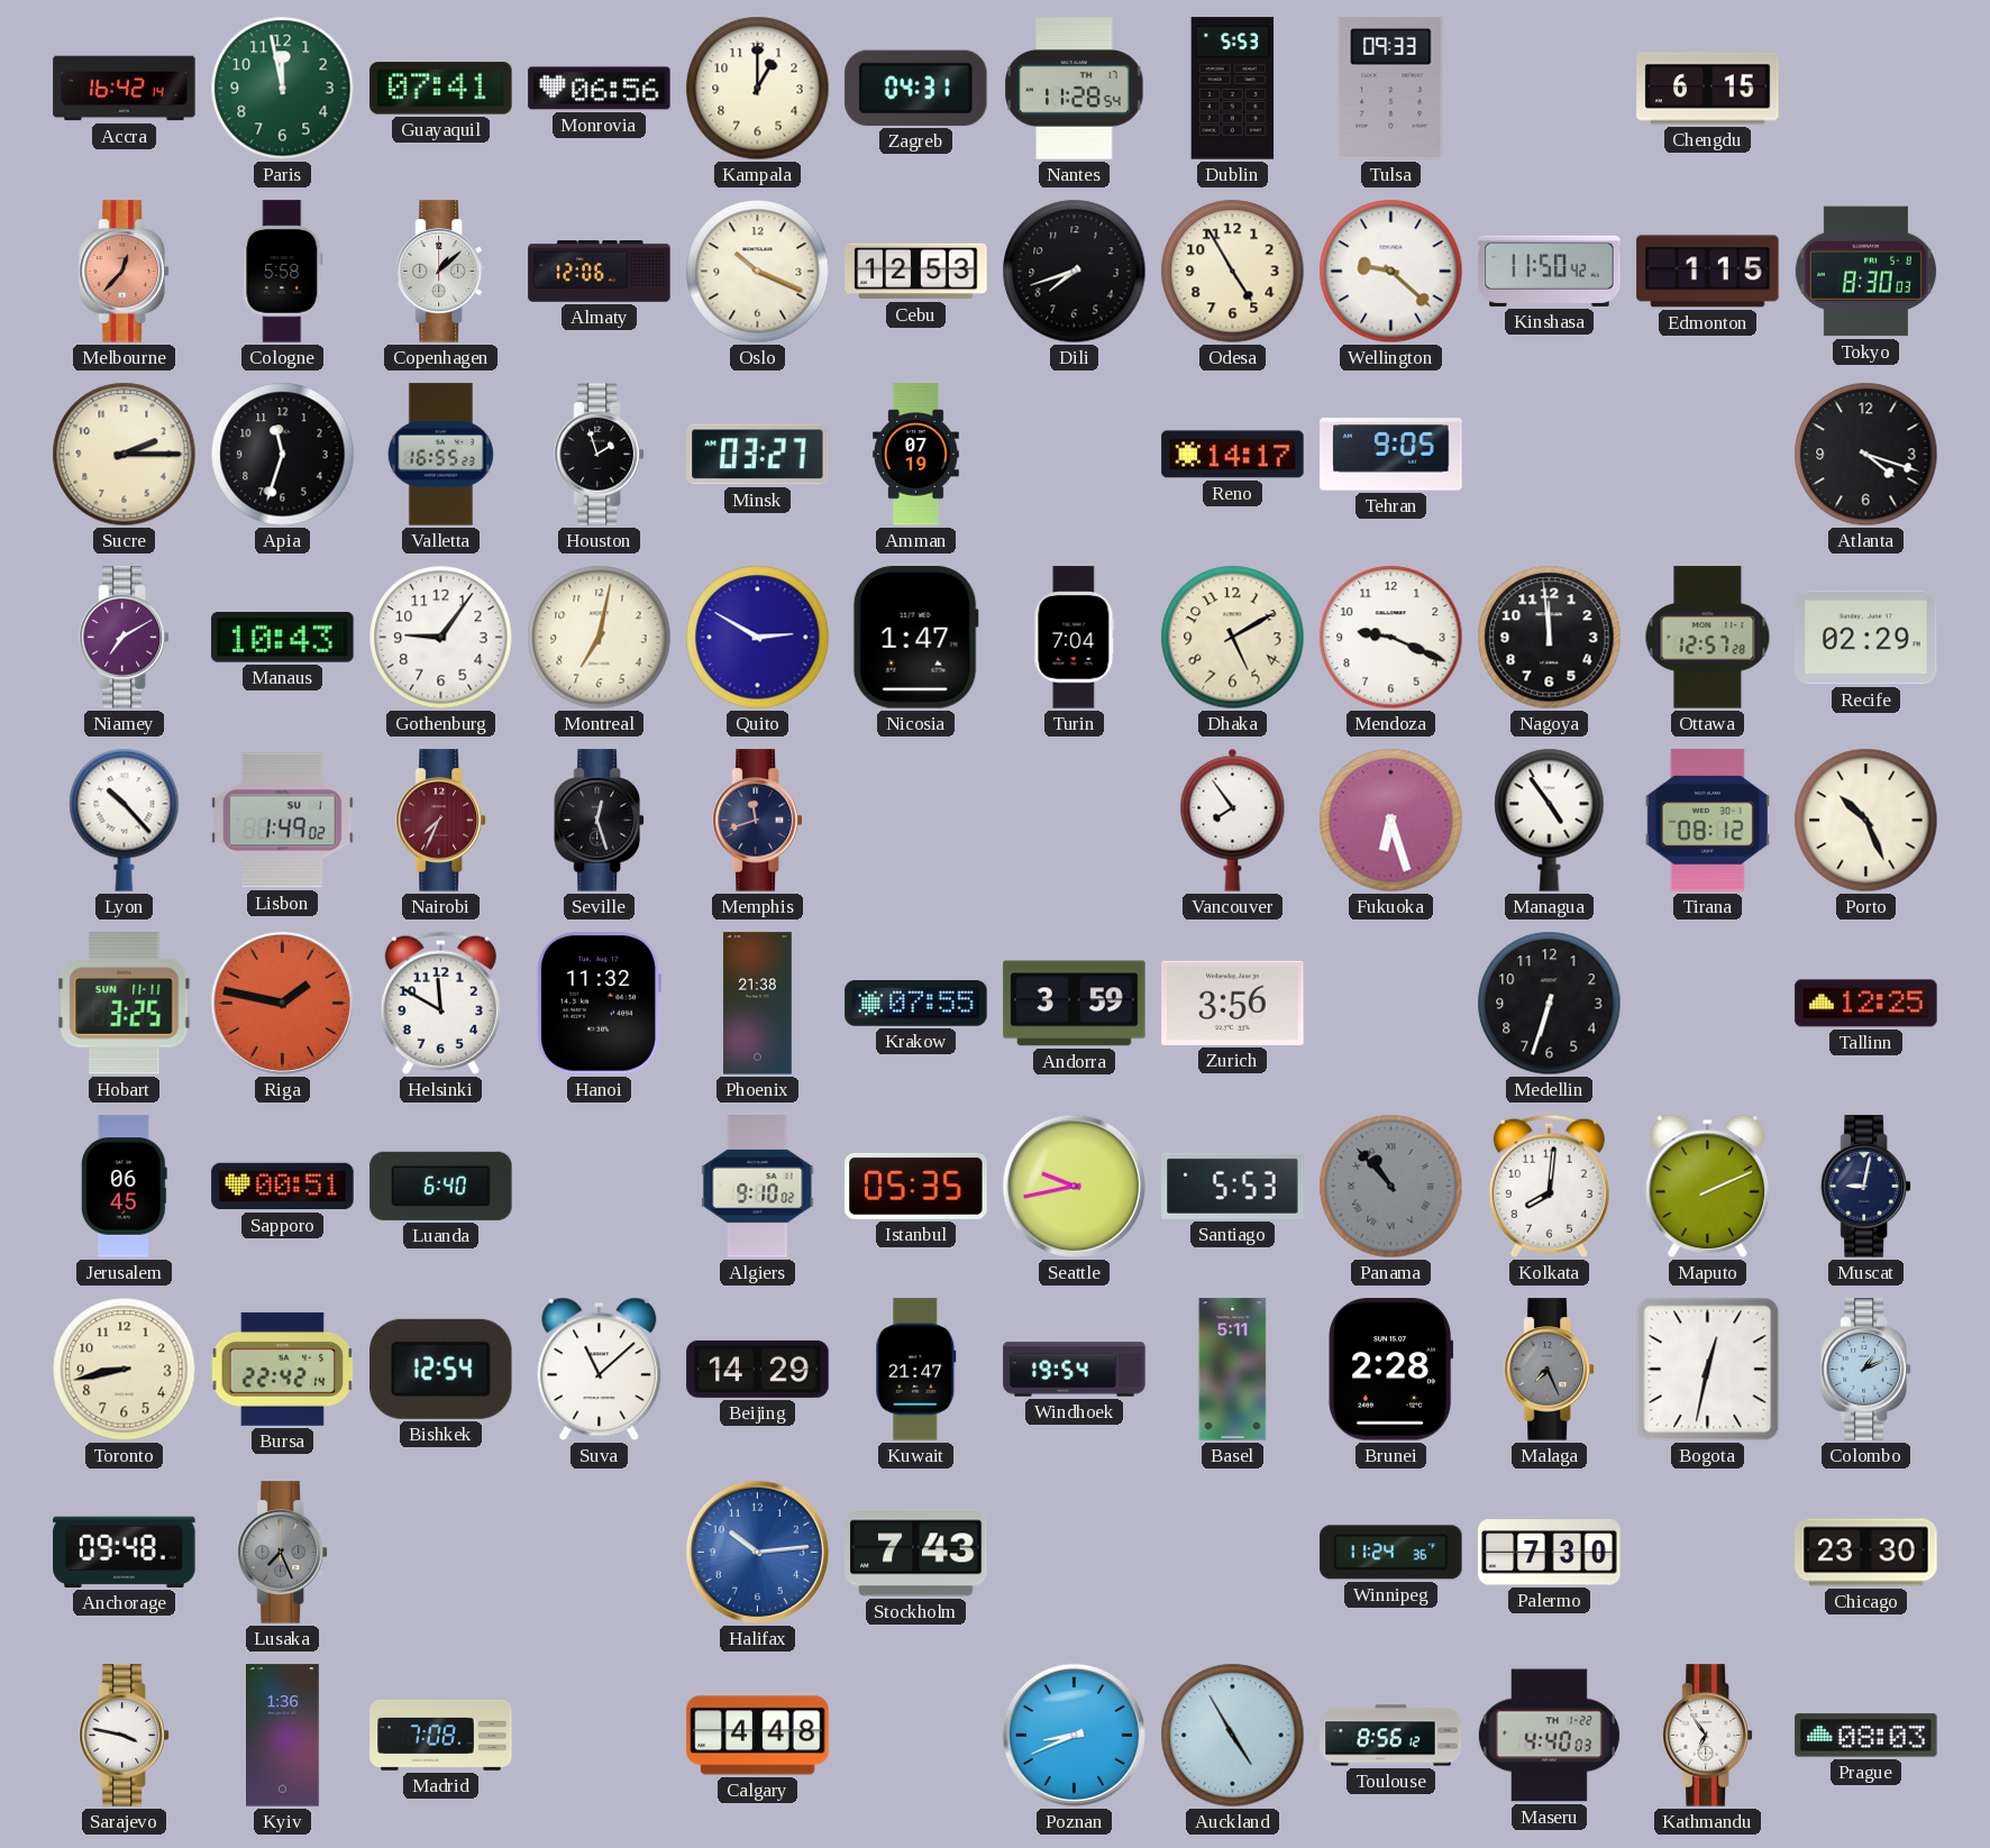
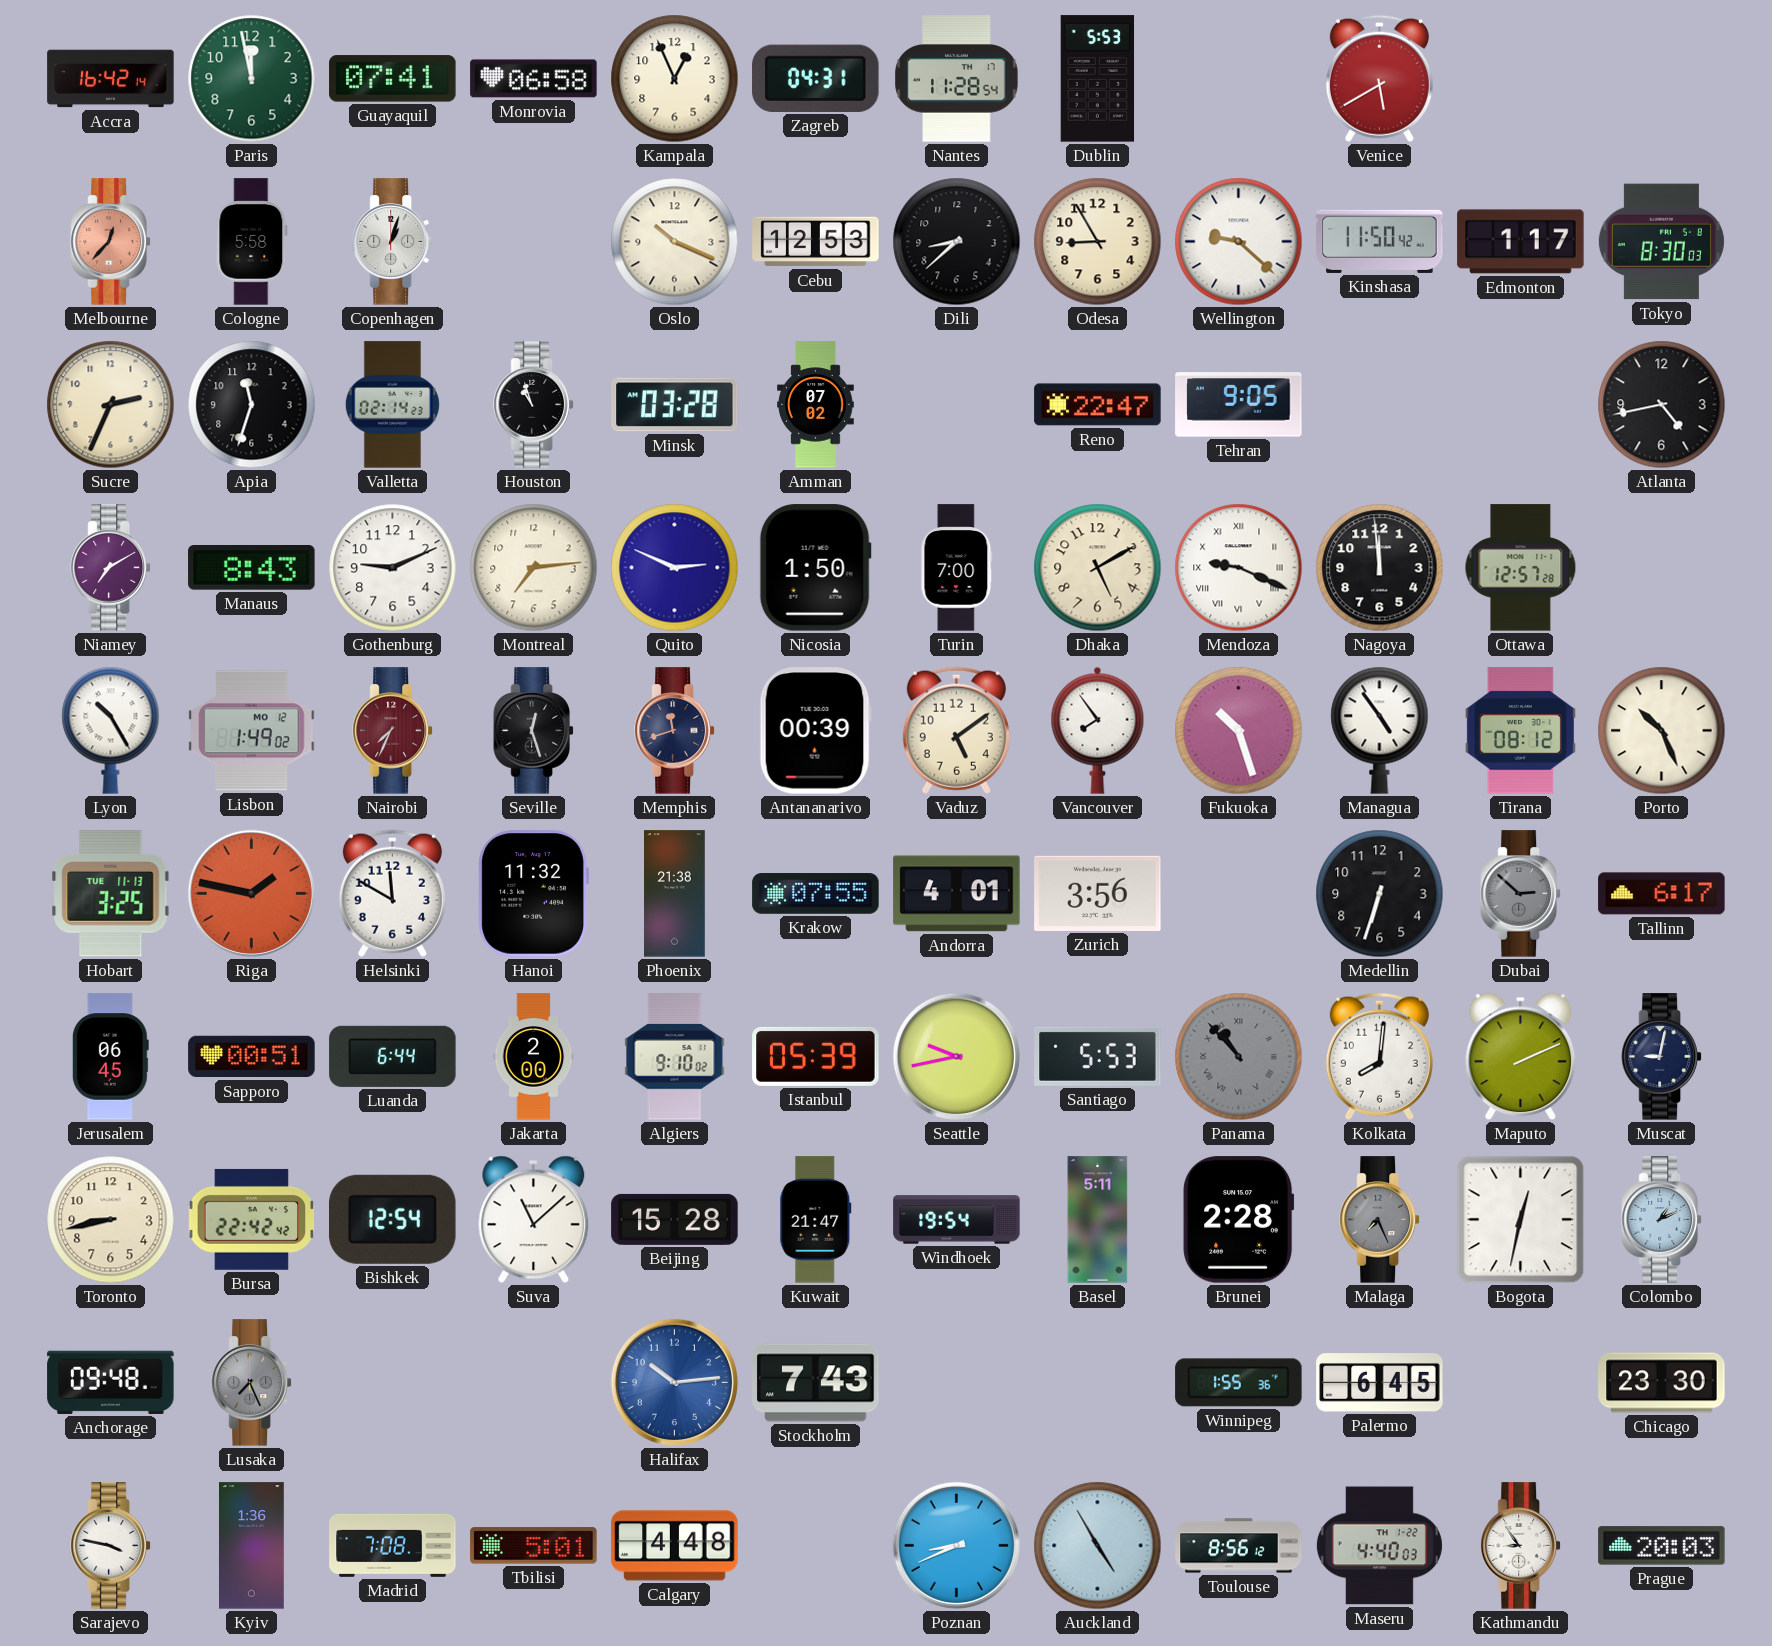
Monrovia: 06:56 -> 06:58 (534, 79)
Kampala: 1:00 -> 12:56 (675, 79)
Tulsa: 09:33 -> none (1391, 89)
Venice: none -> 5:40 (1379, 78)
Chengdu: 6:15 -> none (1708, 89)
Copenhagen: 1:08 -> 1:03 (392, 242)
Almaty: 12:06 -> none (600, 272)
Dili: 7:42 -> 8:38 (957, 242)
Odesa: 4:55 -> 8:55 (1098, 242)
Edmonton: 1:15 -> 1:17 (1521, 242)
Sucre: 2:15 -> 2:34 (111, 405)
Valletta: 16:55 -> 02:14 (392, 405)
Houston: 1:57 -> 10:57 (533, 405)
Minsk: 03:27 -> 03:28 (675, 405)
Amman: 07:19 -> 07:02 (816, 405)
Reno: 14:17 -> 22:47 (1098, 405)
Atlanta: 4:18 -> 4:43 (1662, 405)
Manaus: 10:43 -> 8:43 (252, 568)
Gothenburg: 9:06 -> 9:11 (393, 568)
Montreal: 7:02 -> 7:14 (534, 568)
Quito: 2:50 -> 2:49 (675, 568)
Nicosia: 1:47 -> 1:50 (815, 568)
Turin: 7:04 -> 7:00 (957, 568)
Mendoza numerals: Arabic -> Roman (1239, 568)
Recife: 02:29 -> none (1866, 638)
Lyon: 10:23 -> 10:25 (111, 730)
Lisbon date: SU 1 -> MO 12 (252, 731)
Antananarivo: none -> 00:39 (815, 731)
Vaduz: none -> 5:09 (956, 730)
Fukuoka: 6:27 -> 10:27 (1239, 731)
Hobart date: SUN 11-11 -> TUE 11-13 (111, 894)
Andorra: 3:59 -> 4:01 (957, 894)
Dubai: none -> 2:52 (1520, 894)
Tallinn: 12:25 -> 6:17 (1662, 894)
Luanda: 6:40 -> 6:44 (393, 1056)
Jakarta: none -> 2:00 (534, 1057)
Istanbul: 05:35 -> 05:39 (816, 1056)
Bursa: 22:42:14 -> 22:42:42 (252, 1219)
Beijing: 14:29 -> 15:28 (675, 1219)
Winnipeg: 11:24 -> 1:55 (1239, 1383)
Palermo: 7:30 -> 6:45 (1380, 1383)
Tbilisi: none -> 5:01 (534, 1546)
Kathmandu: 6:54 -> 8:54 (1520, 1546)
Prague: 08:03 -> 20:03 (1662, 1546)
